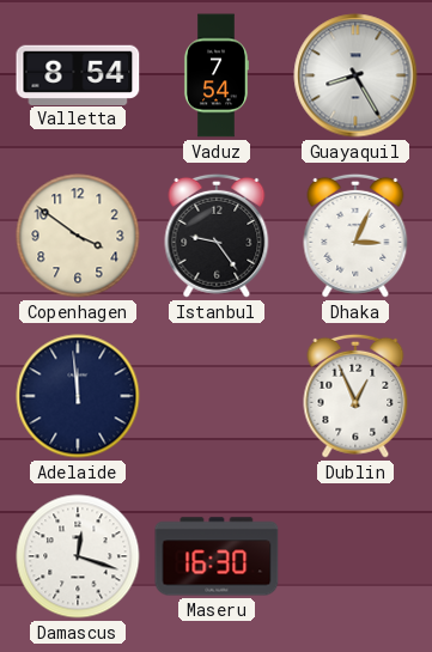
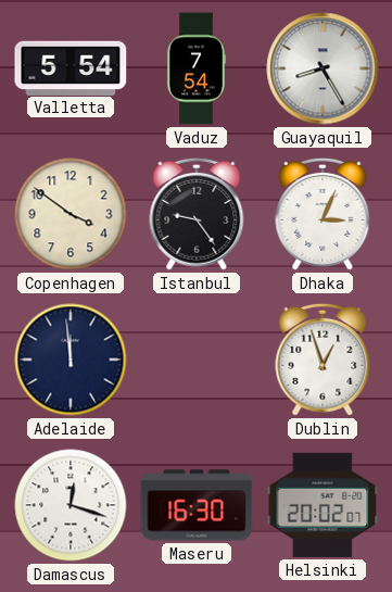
Valletta: 8:54 -> 5:54 (71, 67)
Dublin: 12:56 -> 12:57 (323, 360)
Helsinki: none -> 20:02 (323, 505)
